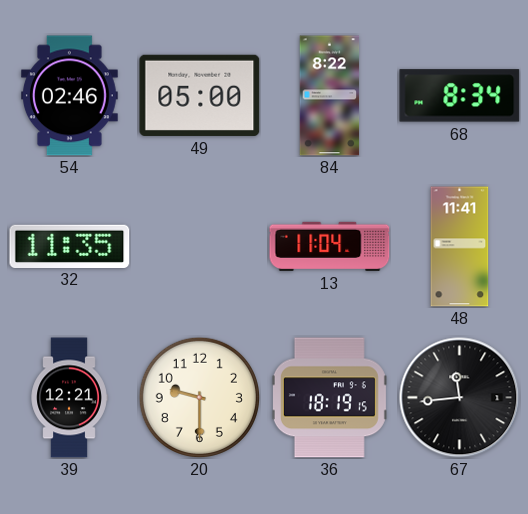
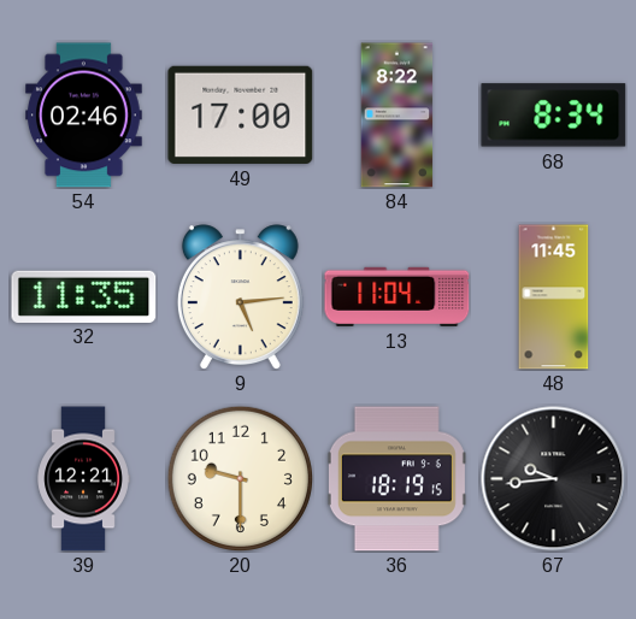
49: 05:00 -> 17:00 (241, 114)
9: none -> 5:14 (240, 297)
48: 11:41 -> 11:45 (554, 297)
67: 11:44 -> 9:44 (554, 479)
